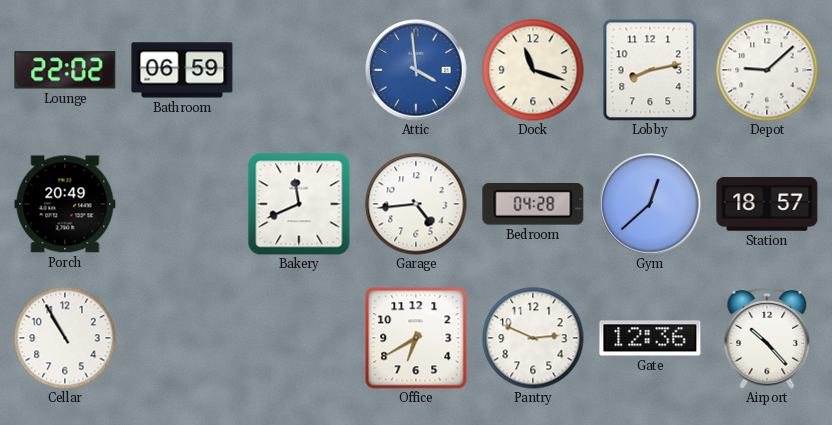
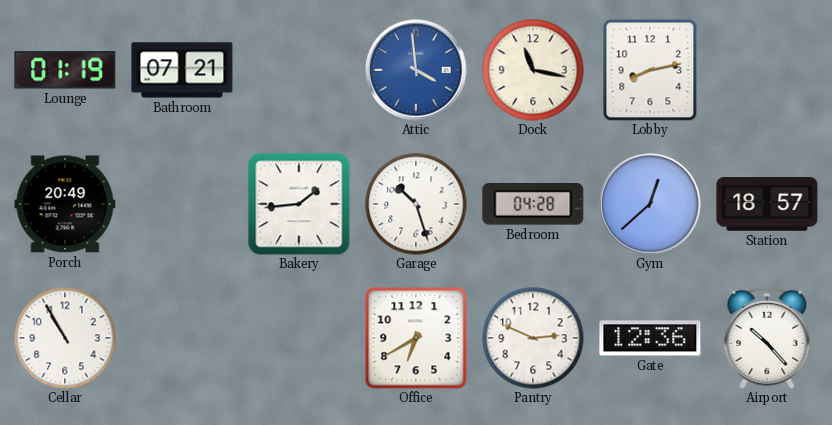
Lounge: 22:02 -> 01:19 (65, 70)
Bathroom: 06:59 -> 07:21 (182, 70)
Dock: 11:18 -> 11:17 (533, 70)
Depot: 9:08 -> none (767, 70)
Bakery: 11:41 -> 1:44 (299, 204)
Garage: 4:44 -> 10:27 (416, 204)
